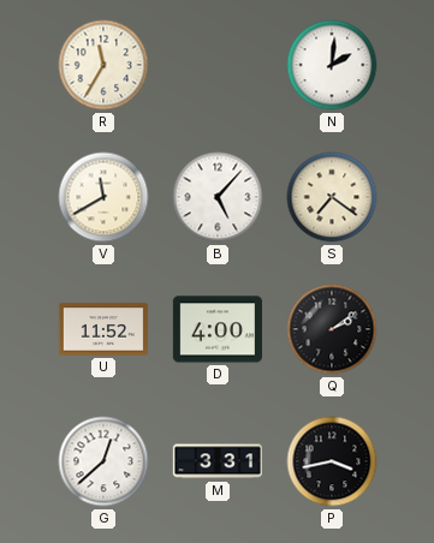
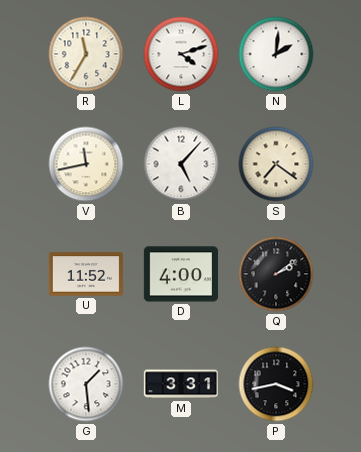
L: none -> 4:12 (181, 54)
V: 11:40 -> 11:43 (86, 164)
G: 12:38 -> 1:29 (86, 384)
